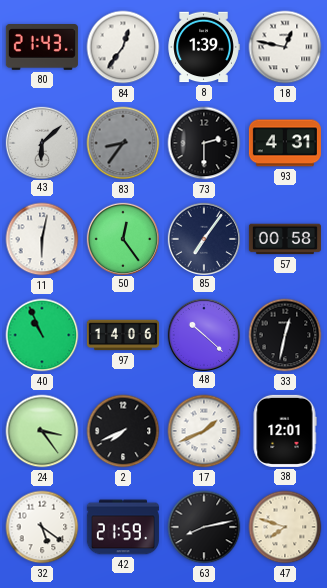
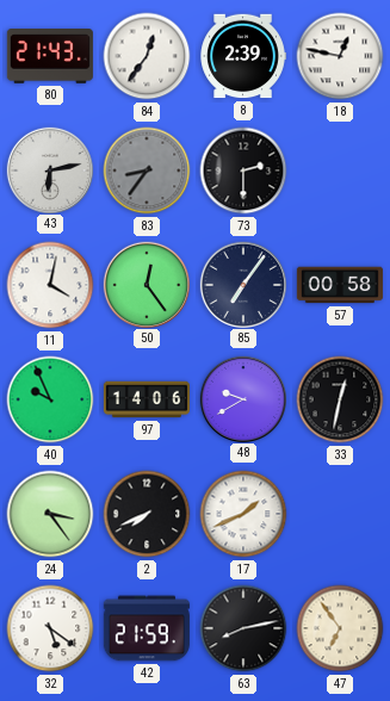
8: 1:39 -> 2:39 (243, 56)
43: 6:08 -> 6:13 (49, 169)
93: 4:31 -> none (285, 143)
11: 6:02 -> 4:02 (50, 285)
40: 10:56 -> 9:56 (50, 399)
48: 10:22 -> 9:40 (242, 398)
38: 12:01 -> none (285, 431)
47: 7:48 -> 6:54 (340, 628)
